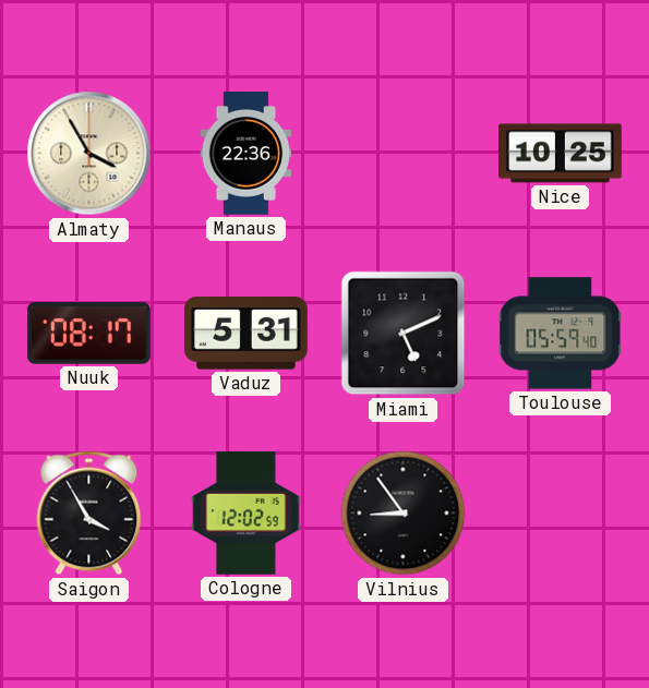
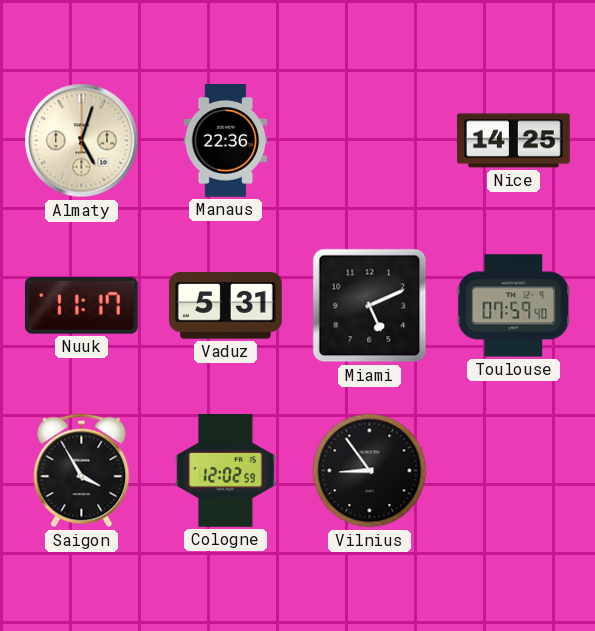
Almaty: 3:55 -> 5:03 (82, 141)
Nice: 10:25 -> 14:25 (514, 141)
Nuuk: 08:17 -> 11:17 (81, 306)
Toulouse: 05:59 -> 07:59 (514, 306)
